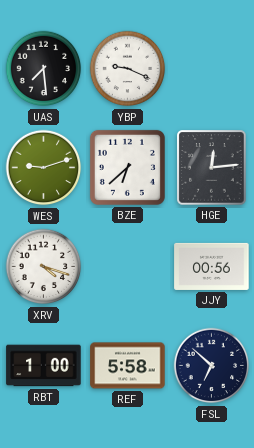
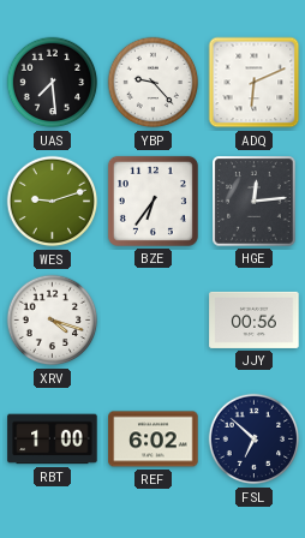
YBP: 9:19 -> 9:23 (154, 83)
ADQ: none -> 6:11 (255, 83)
BZE: 6:38 -> 6:36 (152, 201)
REF: 5:58 -> 6:02 (154, 440)
